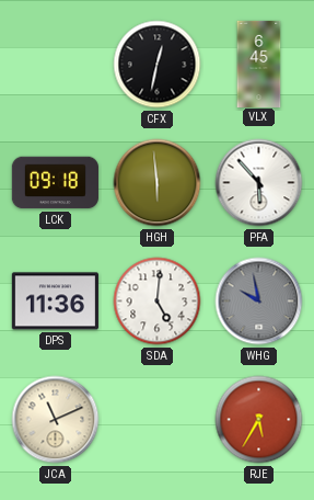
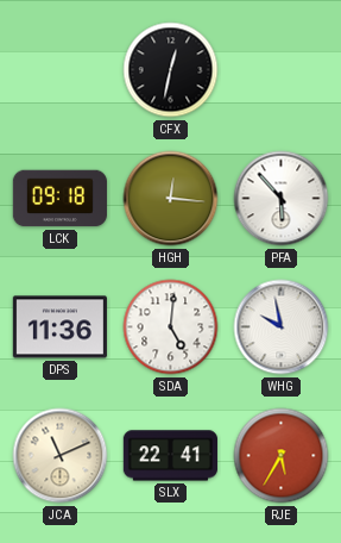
VLX: 6:45 -> none (259, 64)
HGH: 5:59 -> 12:16 (171, 199)
WHG dial: grey -> white (282, 327)
SLX: none -> 22:41 (170, 456)
